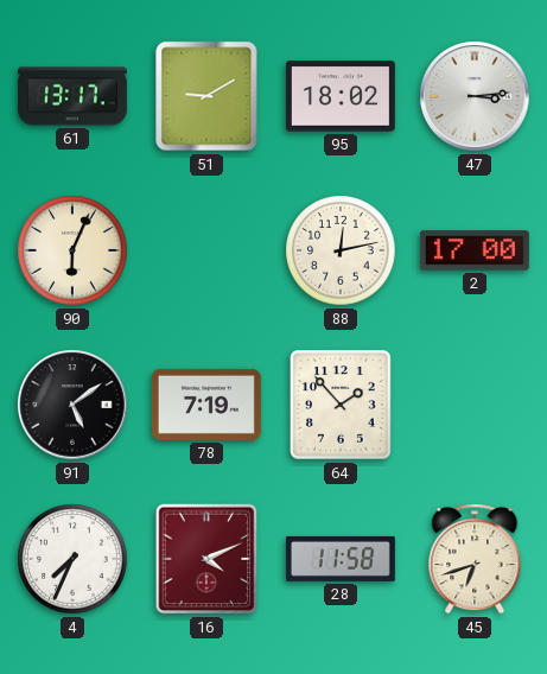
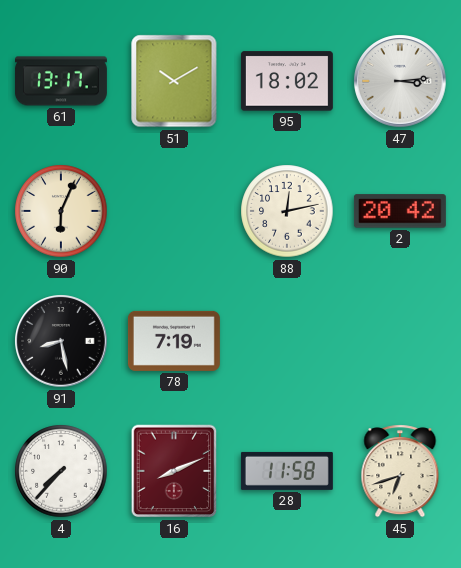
51: 9:10 -> 10:10 (174, 81)
2: 17:00 -> 20:42 (400, 211)
91: 5:09 -> 8:28 (61, 341)
64: 1:53 -> none (342, 405)
4: 7:34 -> 7:37 (61, 471)
16: 4:11 -> 8:11 (174, 471)
